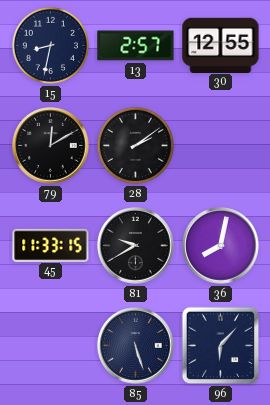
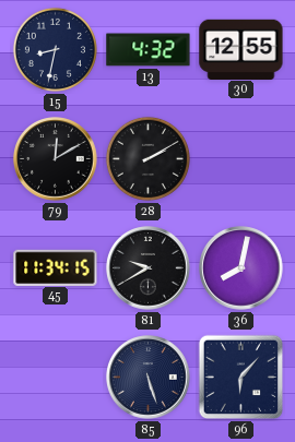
13: 2:57 -> 4:32 (149, 50)
28: 2:09 -> 2:10 (147, 158)
45: 11:33 -> 11:34 (56, 267)
